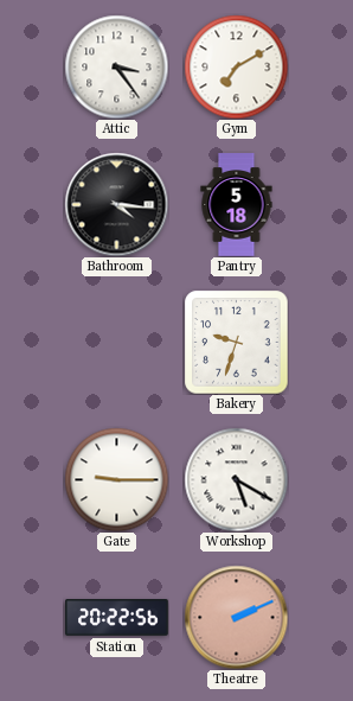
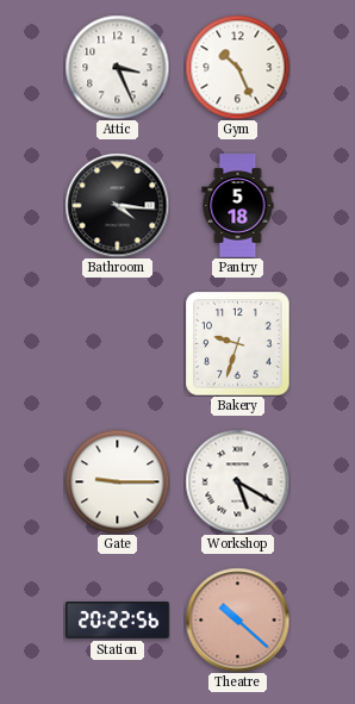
Attic: 3:24 -> 3:26 (117, 67)
Gym: 7:10 -> 10:26 (237, 67)
Theatre: 2:11 -> 10:22 (237, 619)
